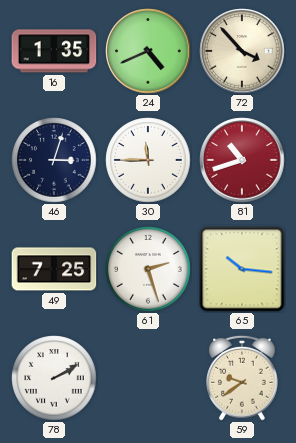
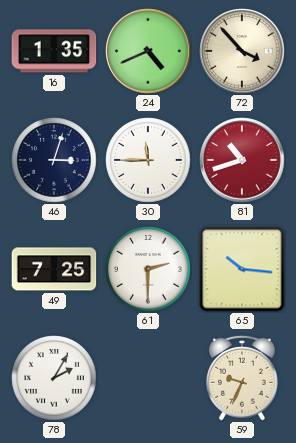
61: 2:27 -> 2:30 (148, 269)
78: 2:10 -> 2:05 (54, 378)
59: 9:39 -> 9:34 (242, 378)
